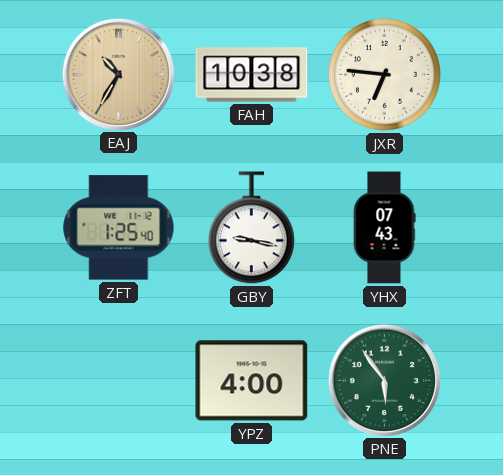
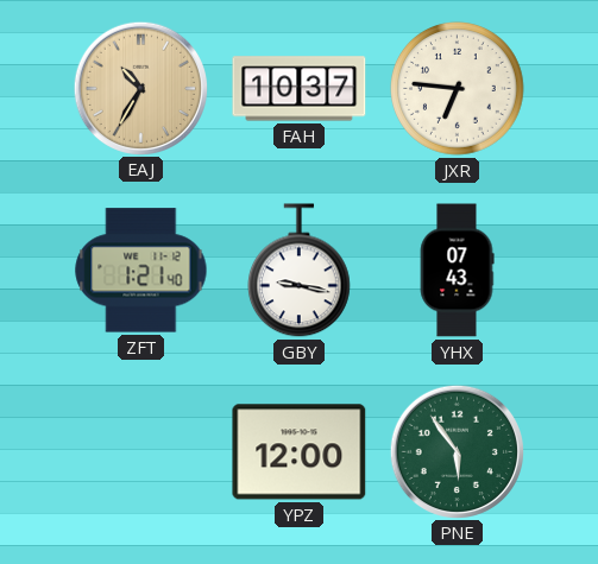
FAH: 10:38 -> 10:37 (300, 89)
ZFT: 1:25 -> 1:21 (141, 271)
YPZ: 4:00 -> 12:00 (300, 452)
